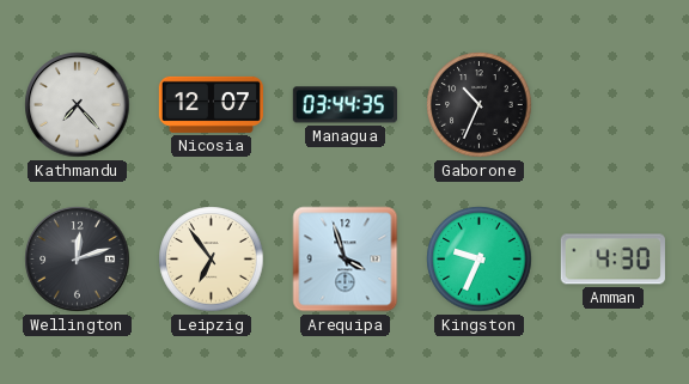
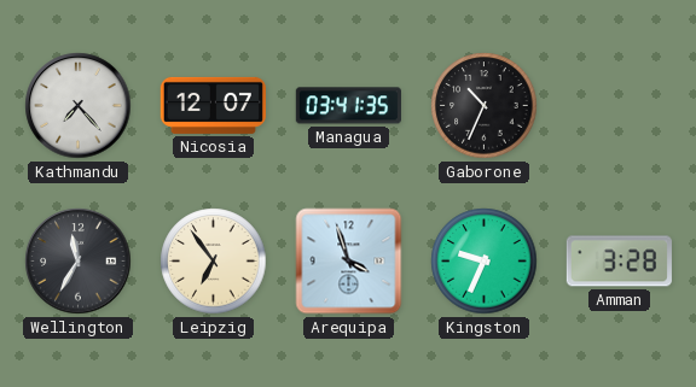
Managua: 03:44 -> 03:41 (348, 106)
Wellington: 12:12 -> 11:35 (79, 262)
Amman: 4:30 -> 3:28 (619, 262)
